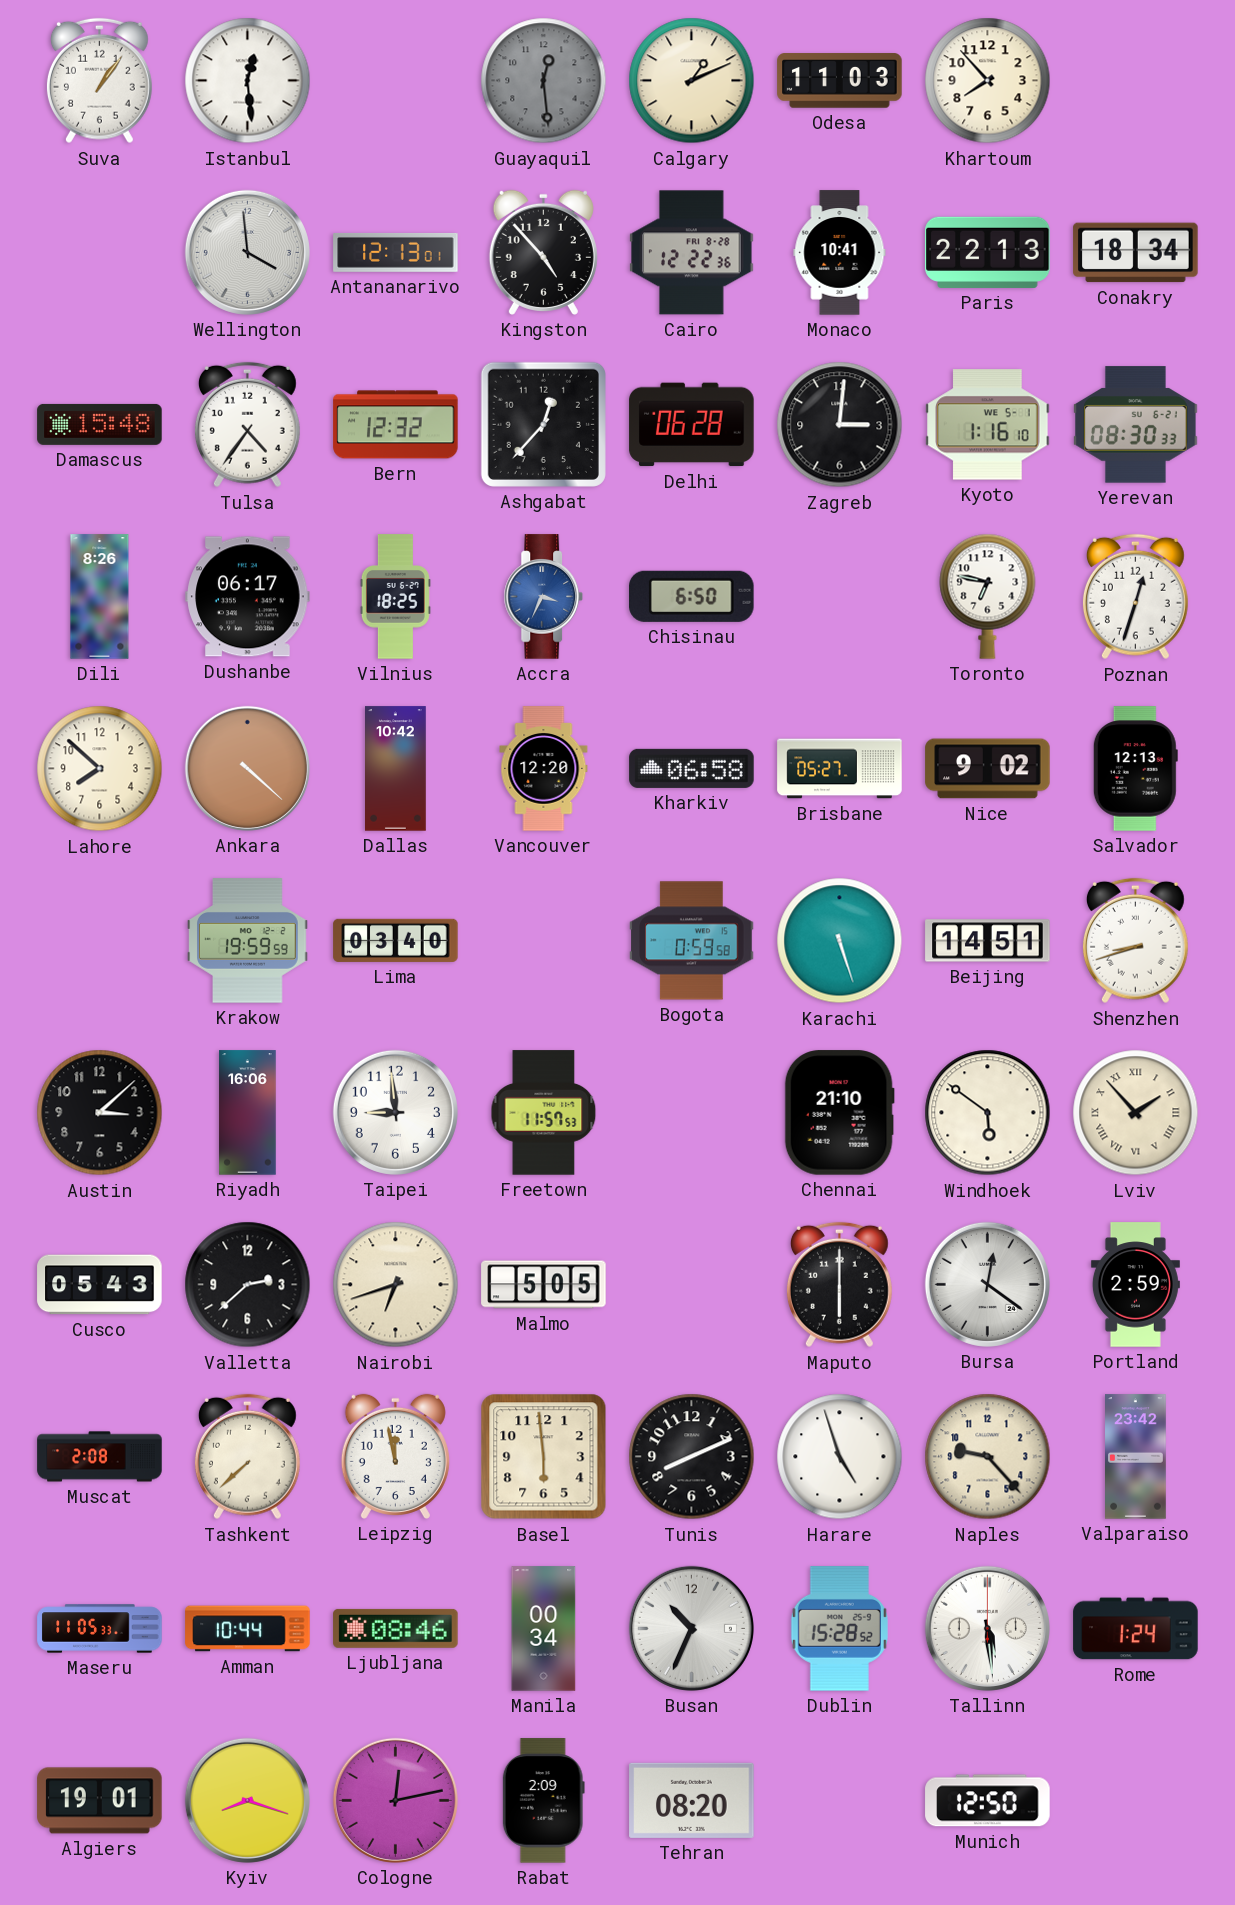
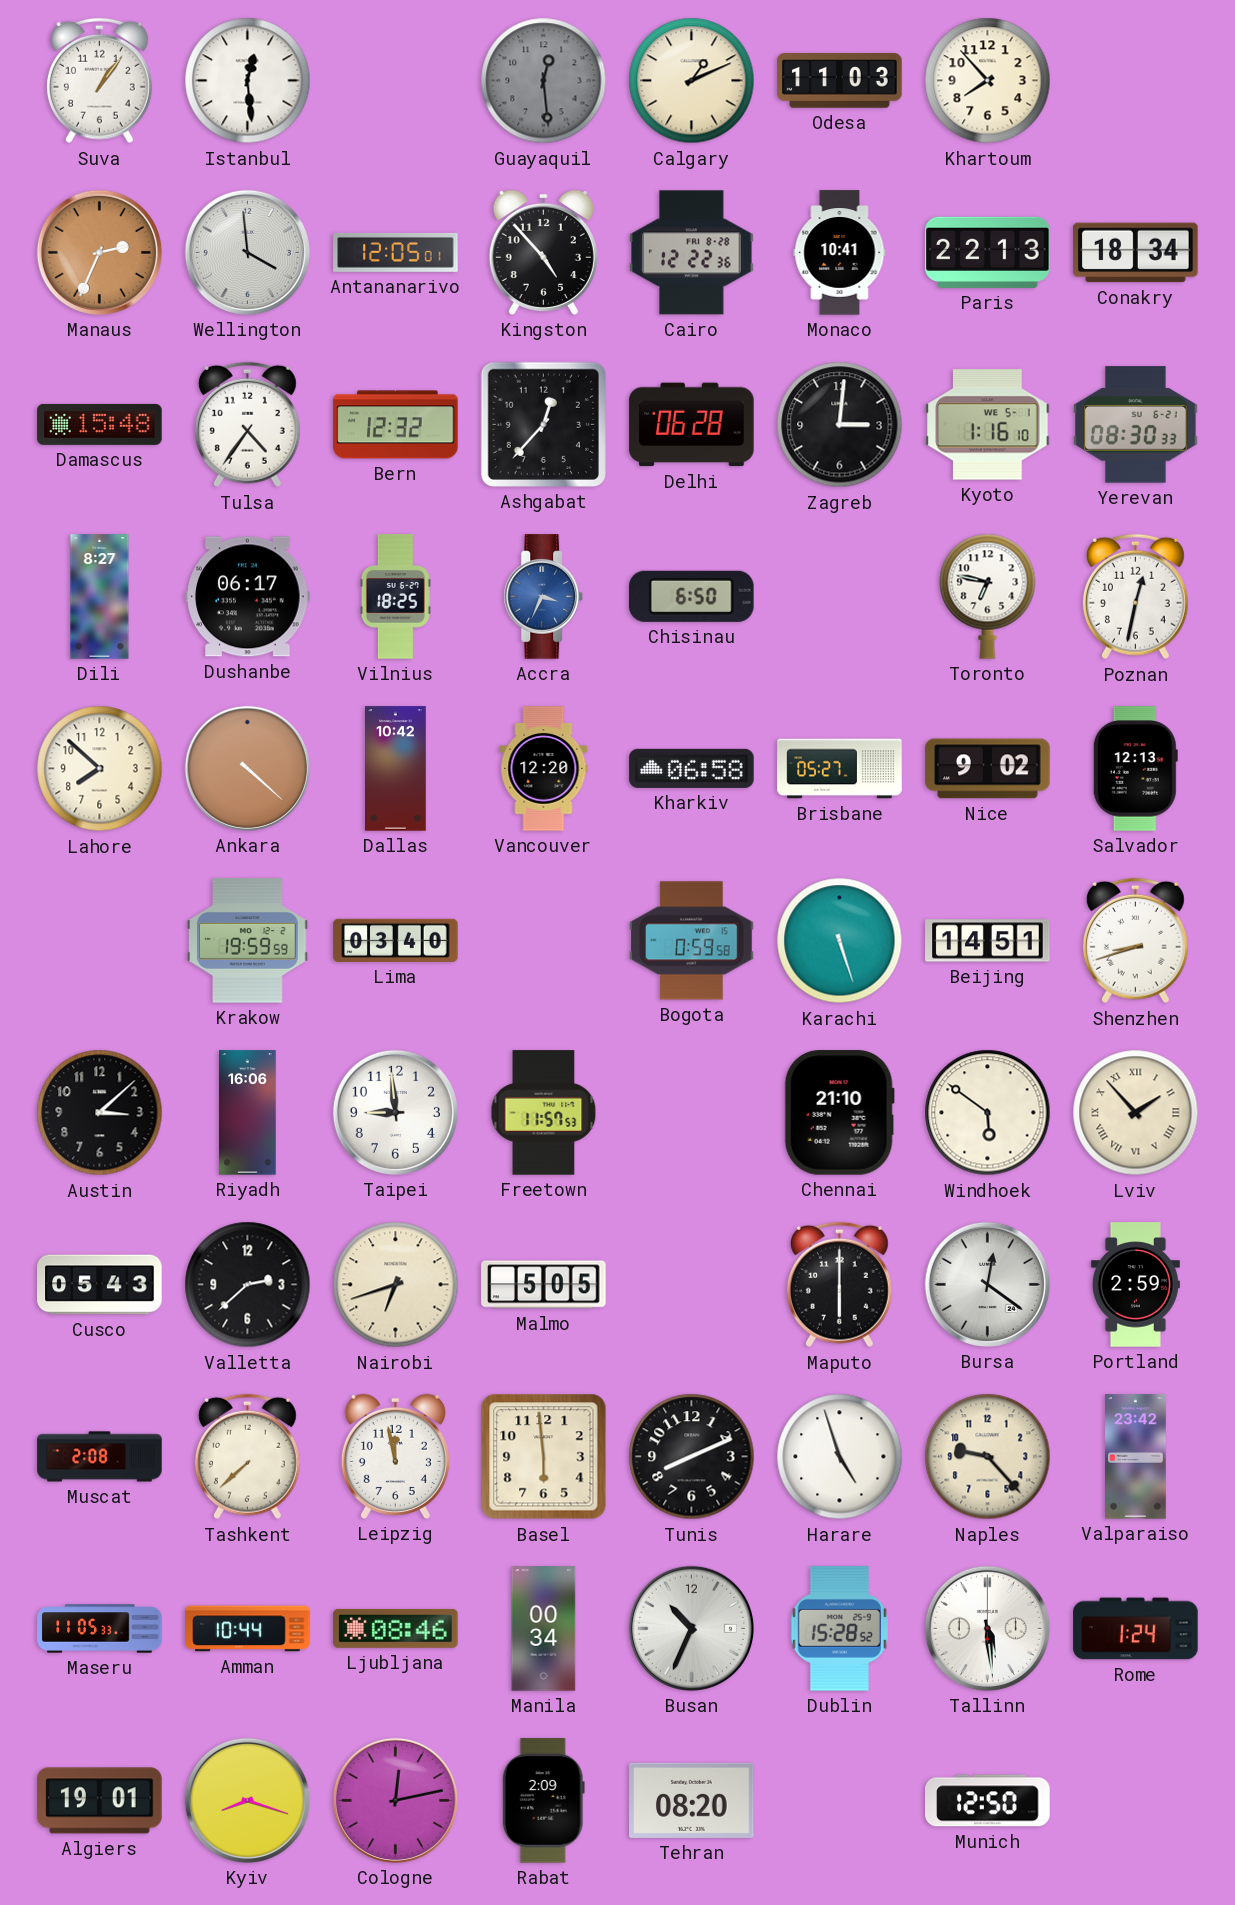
Manaus: none -> 2:34 (99, 252)
Antananarivo: 12:13 -> 12:05 (396, 252)
Dili: 8:26 -> 8:27 (100, 597)
Poznan: 12:33 -> 12:32 (1135, 597)
